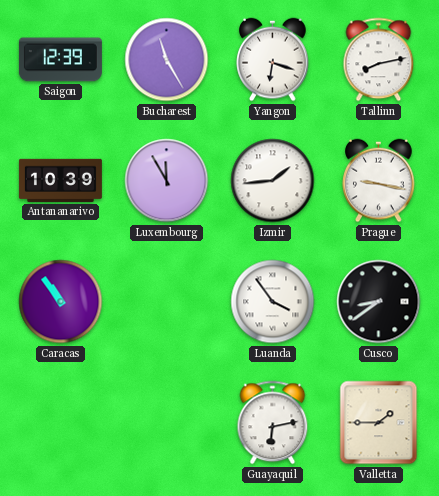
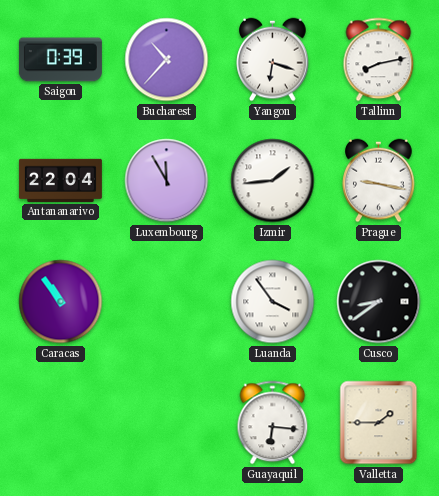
Saigon: 12:39 -> 0:39 (60, 60)
Bucharest: 11:25 -> 10:37 (167, 60)
Antananarivo: 10:39 -> 22:04 (60, 180)
Guayaquil: 6:13 -> 6:16 (273, 423)
